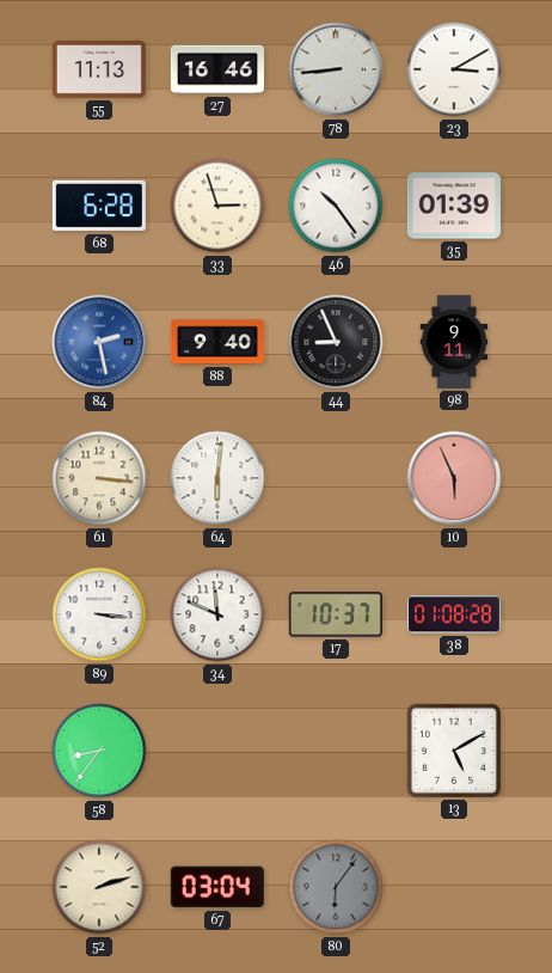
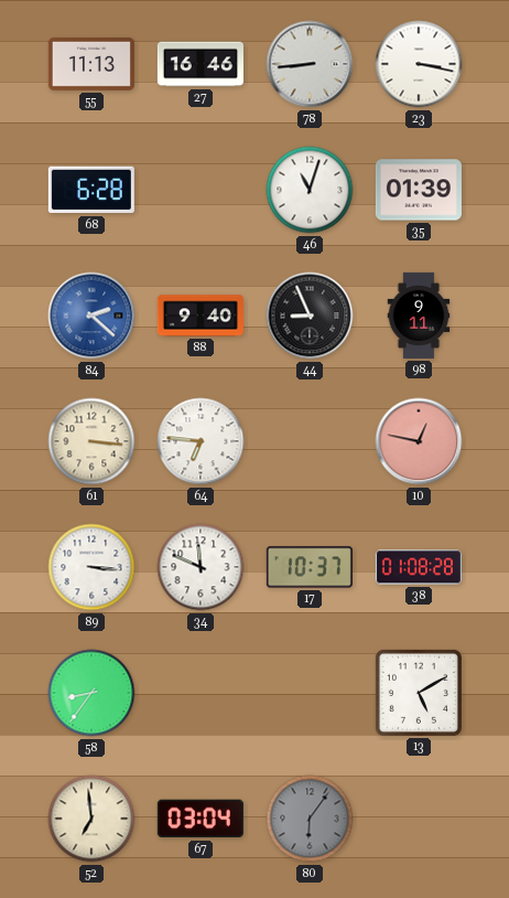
23: 3:10 -> 3:17 (419, 64)
33: 2:57 -> none (217, 206)
46: 10:24 -> 11:03 (310, 190)
84: 2:28 -> 2:22 (91, 316)
64: 6:01 -> 6:46 (201, 441)
10: 5:56 -> 12:47 (419, 441)
52: 2:12 -> 6:59 (91, 819)
